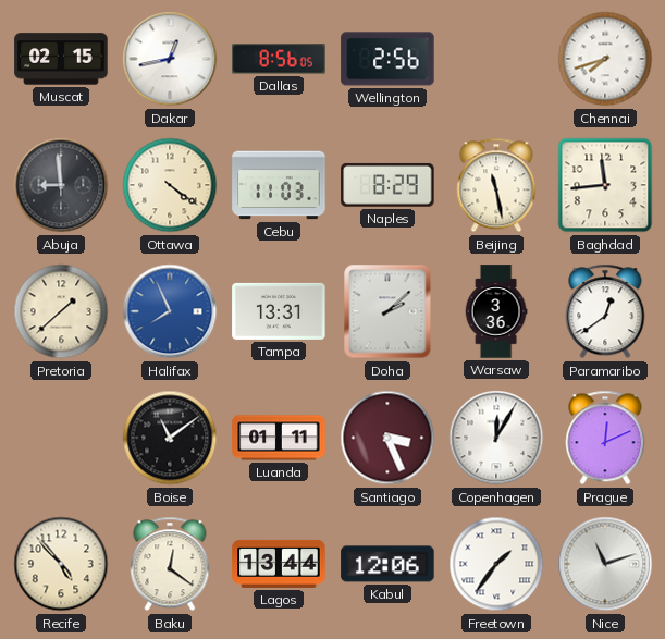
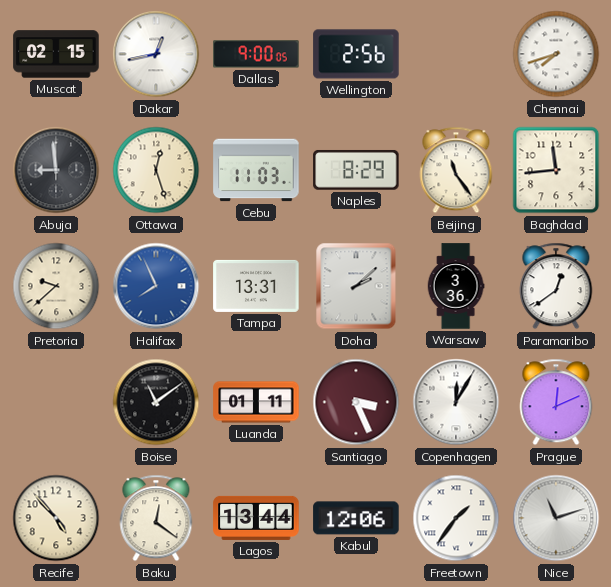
Dallas: 8:56 -> 9:00 (256, 54)
Ottawa: 4:21 -> 12:27 (156, 170)
Beijing: 11:28 -> 11:24 (456, 170)
Pretoria: 1:38 -> 9:38 (56, 286)
